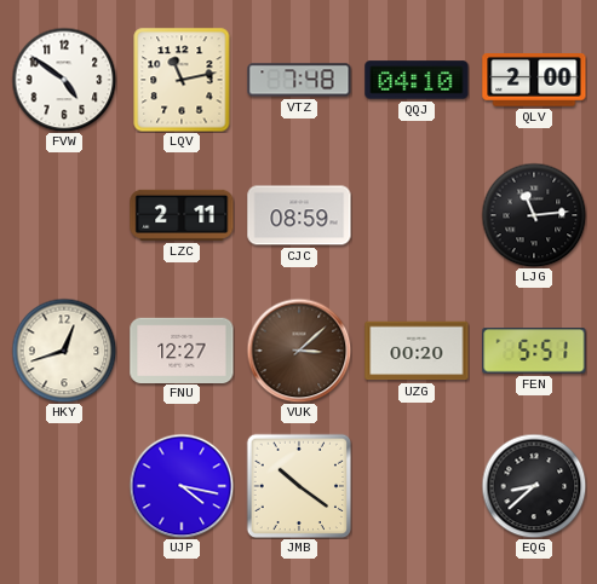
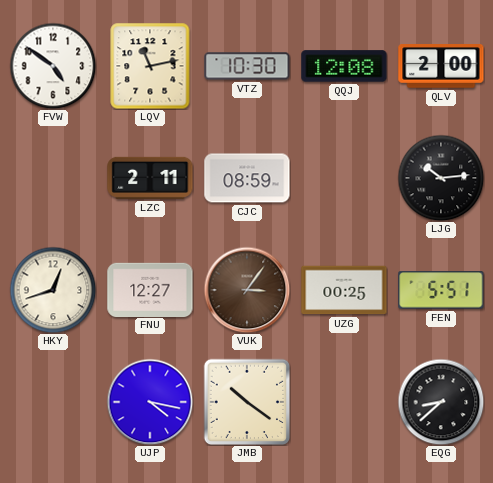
VTZ: 7:48 -> 10:30 (247, 66)
QQJ: 04:10 -> 12:08 (344, 66)
LJG: 11:14 -> 10:14 (441, 178)
VUK: 3:08 -> 3:06 (247, 290)
UZG: 00:20 -> 00:25 (344, 290)
